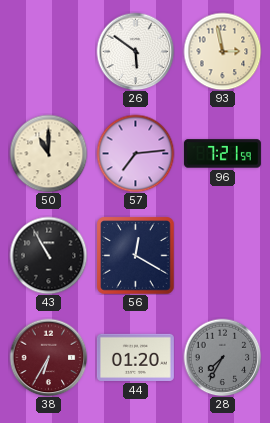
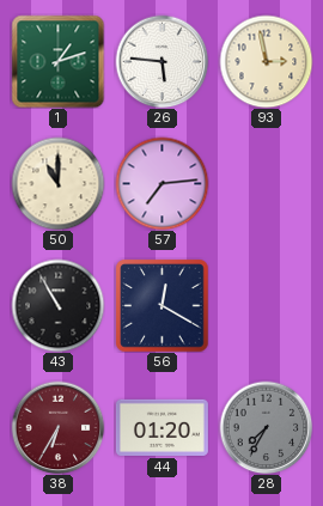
1: none -> 1:12 (57, 61)
26: 5:51 -> 5:46 (161, 61)
96: 7:21 -> none (222, 154)
